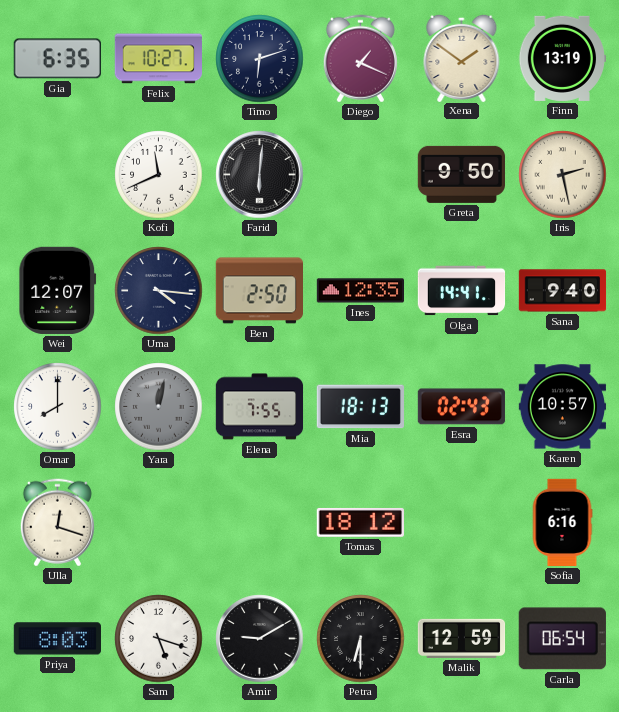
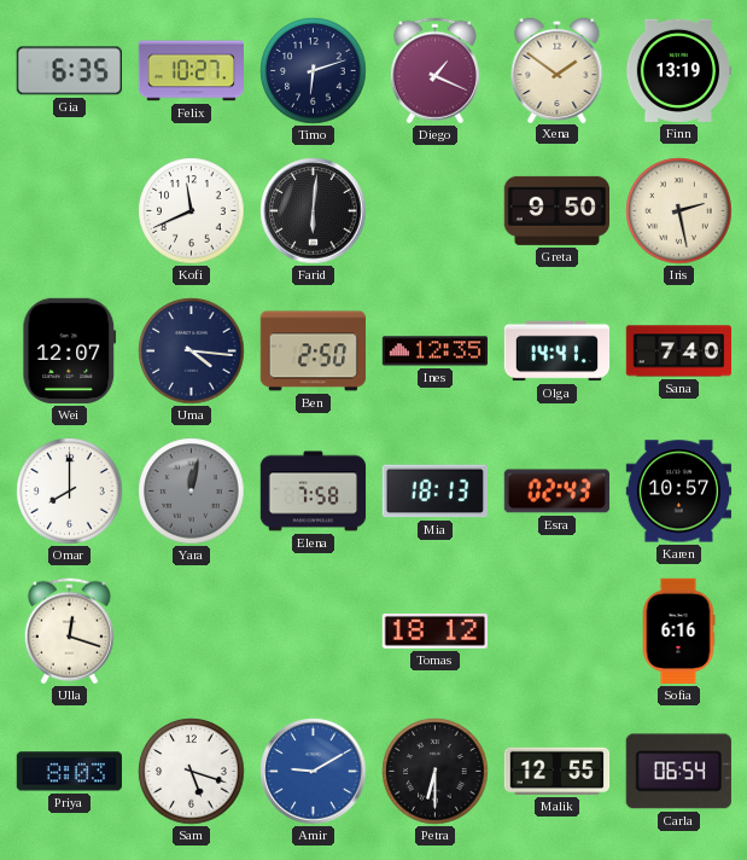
Sana: 9:40 -> 7:40 (679, 351)
Elena: 7:55 -> 7:58 (314, 492)
Amir dial: black -> blue (314, 772)
Malik: 12:59 -> 12:55 (558, 771)
